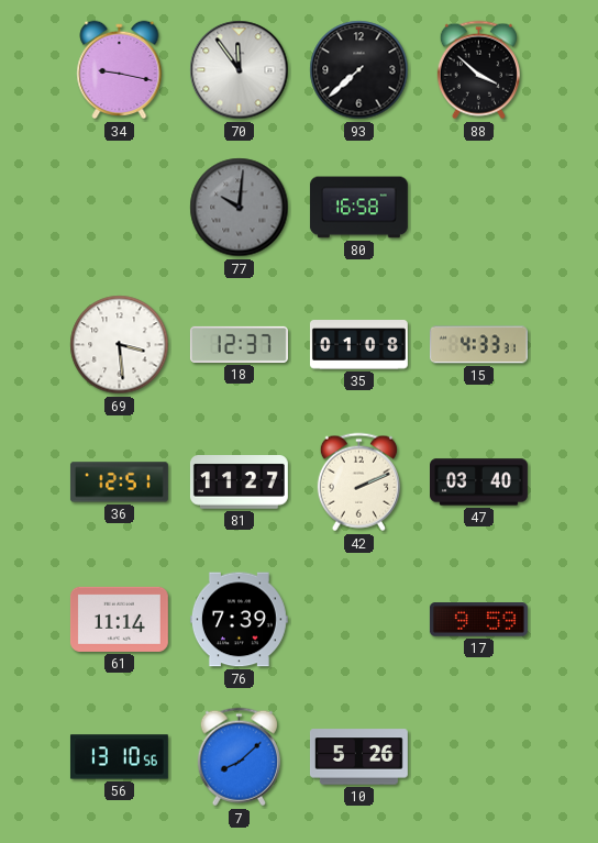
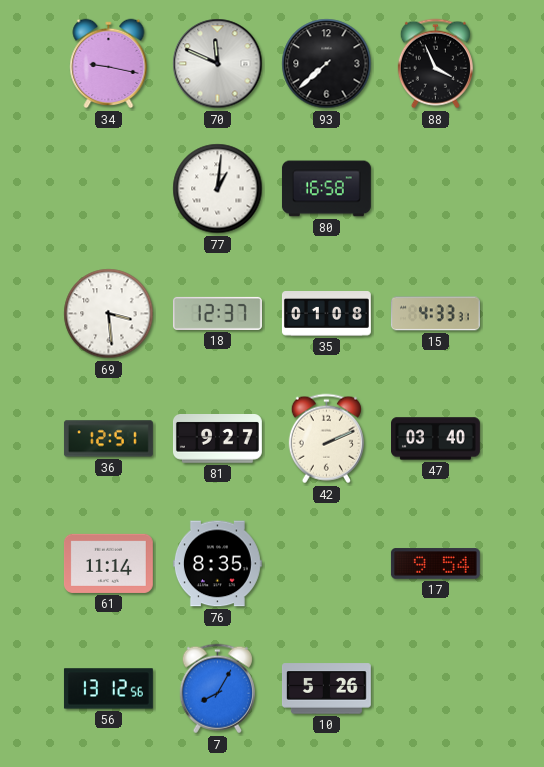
70: 11:54 -> 11:49 (218, 64)
88: 3:52 -> 3:56 (435, 64)
77: 10:01 -> 1:01 (218, 189)
77 dial: grey -> white (218, 189)
81: 11:27 -> 9:27 (217, 439)
76: 7:39 -> 8:35 (217, 564)
17: 9:59 -> 9:54 (435, 564)
56: 13:10 -> 13:12 (108, 689)
7: 8:08 -> 8:05 (217, 689)
